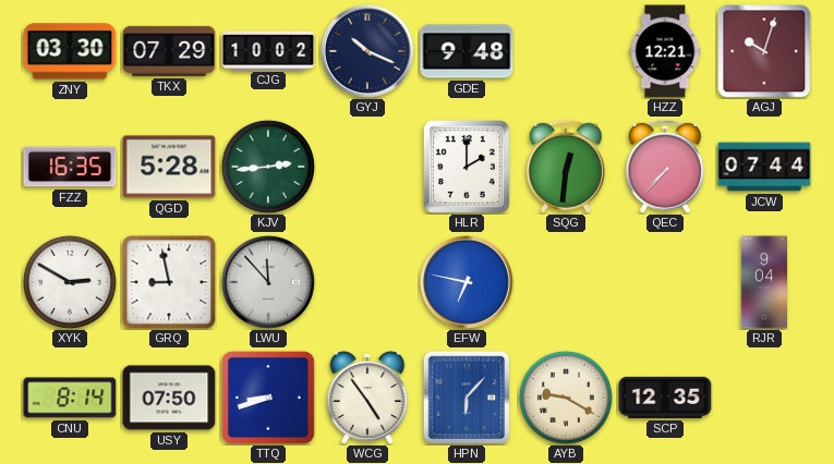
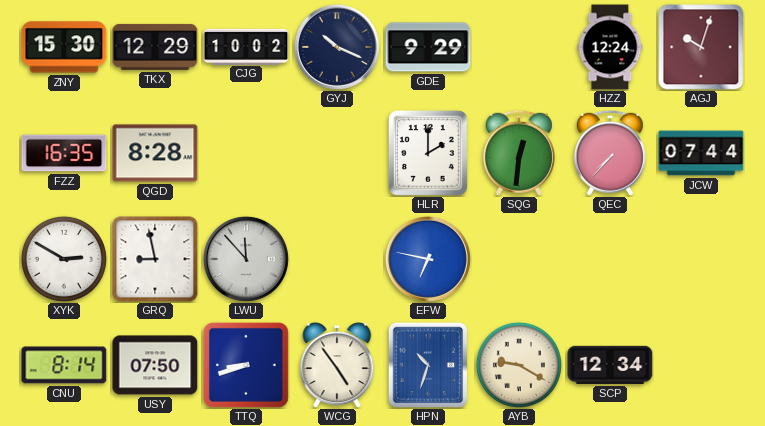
ZNY: 03:30 -> 15:30 (64, 47)
TKX: 07:29 -> 12:29 (155, 47)
GDE: 9:48 -> 9:29 (428, 47)
HZZ: 12:21 -> 12:24 (610, 47)
QGD: 5:28 -> 8:28 (155, 153)
KJV: 2:44 -> none (268, 167)
RJR: 9:04 -> none (764, 282)
HPN: 6:07 -> 10:33 (428, 365)
SCP: 12:35 -> 12:34 (610, 365)
